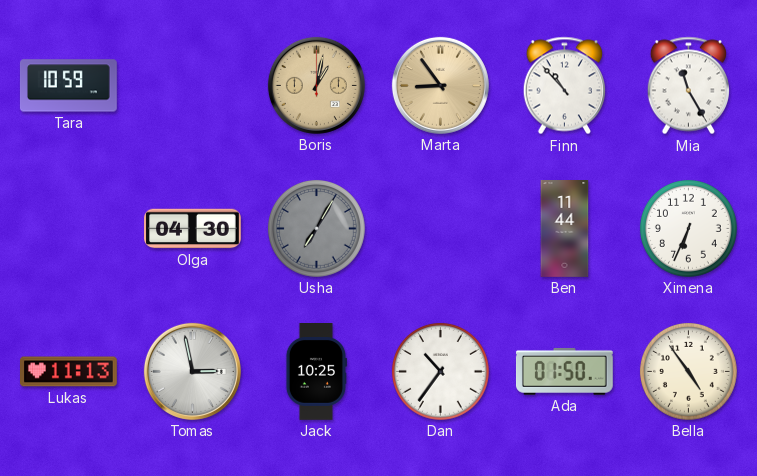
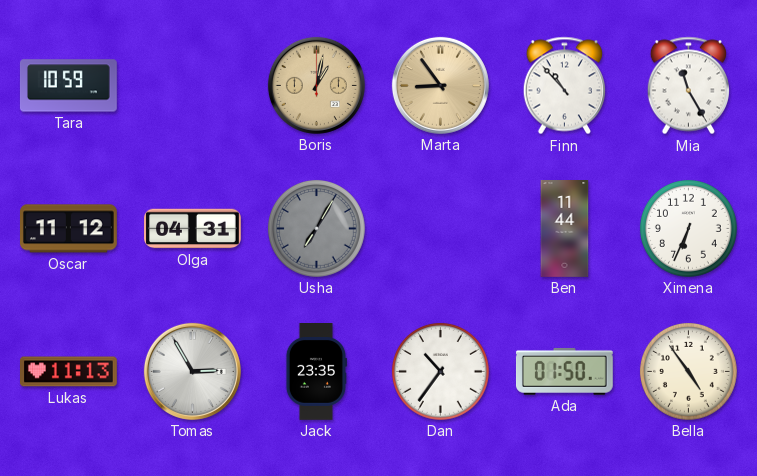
Oscar: none -> 11:12 (69, 229)
Olga: 04:30 -> 04:31 (193, 229)
Tomas: 2:58 -> 2:55 (192, 371)
Jack: 10:25 -> 23:35 (316, 372)
